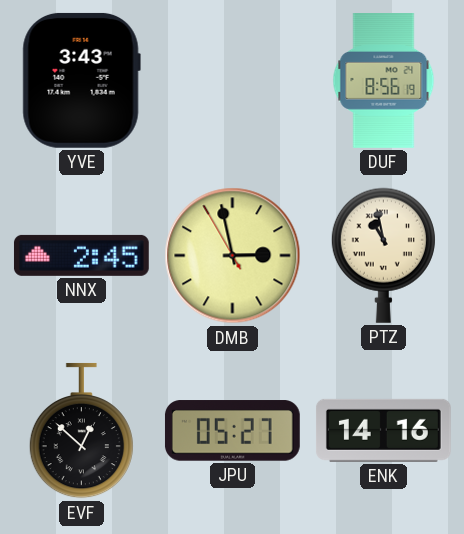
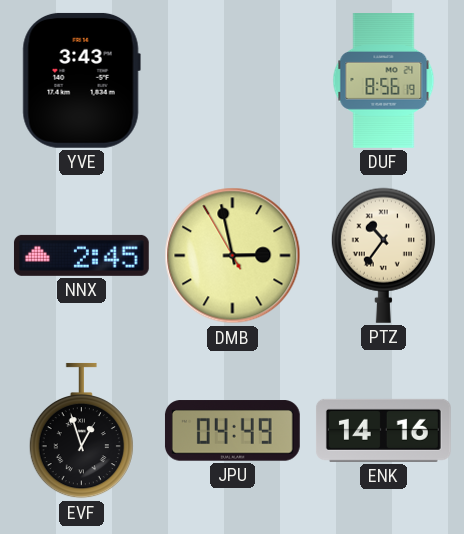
PTZ: 10:58 -> 10:36 (383, 255)
EVF: 12:52 -> 12:57 (81, 431)
JPU: 05:27 -> 04:49 (232, 431)
